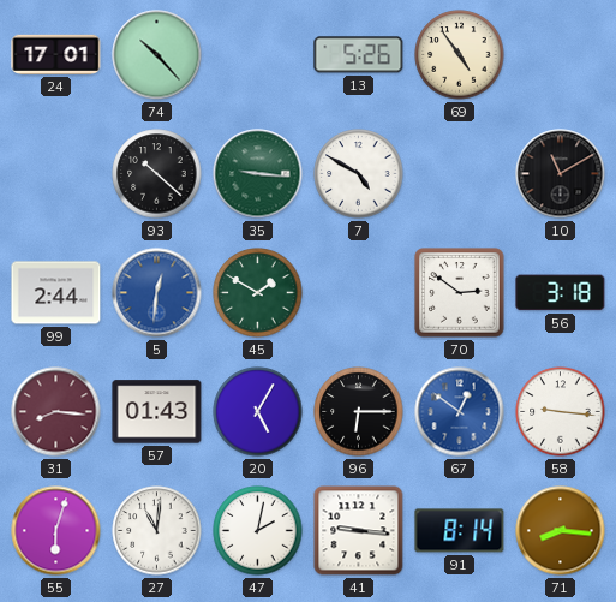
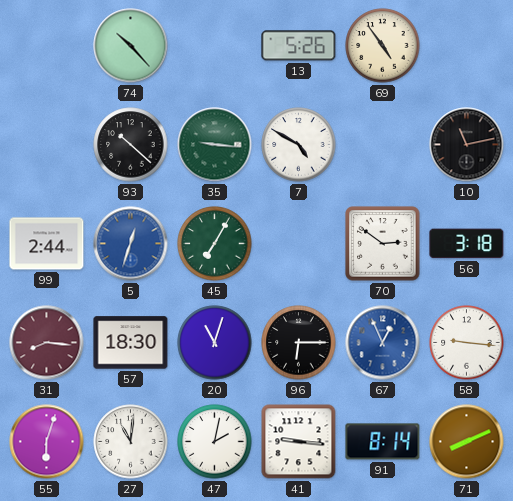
24: 17:01 -> none (56, 54)
10: 11:10 -> 11:13 (467, 145)
5: 12:31 -> 12:33 (131, 244)
45: 1:50 -> 7:05 (215, 244)
57: 01:43 -> 18:30 (131, 343)
20: 5:05 -> 11:03 (215, 343)
67: 12:51 -> 12:56 (383, 343)
71: 8:16 -> 8:11 (467, 442)
